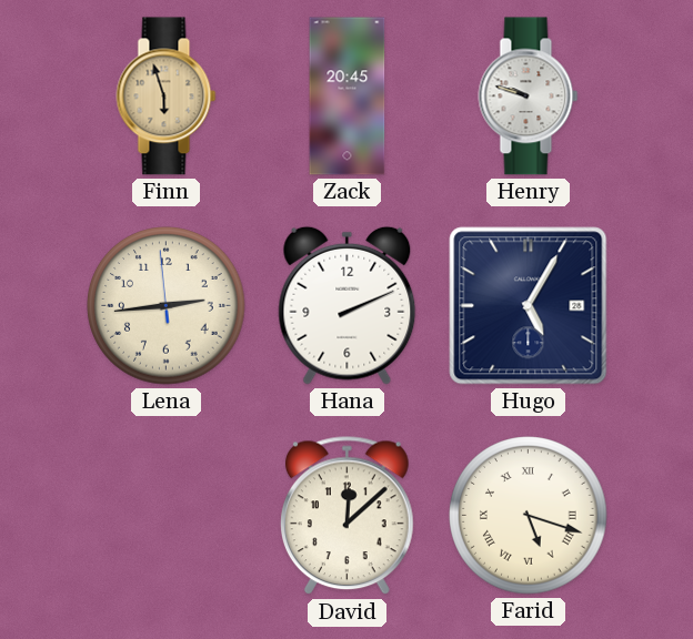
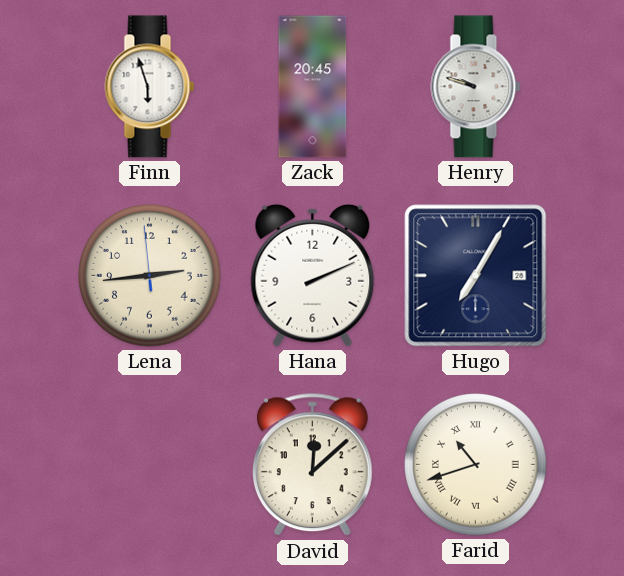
Finn dial: champagne -> white (150, 87)
Hugo: 5:05 -> 7:05 (476, 276)
Farid: 5:18 -> 10:42 (476, 465)
